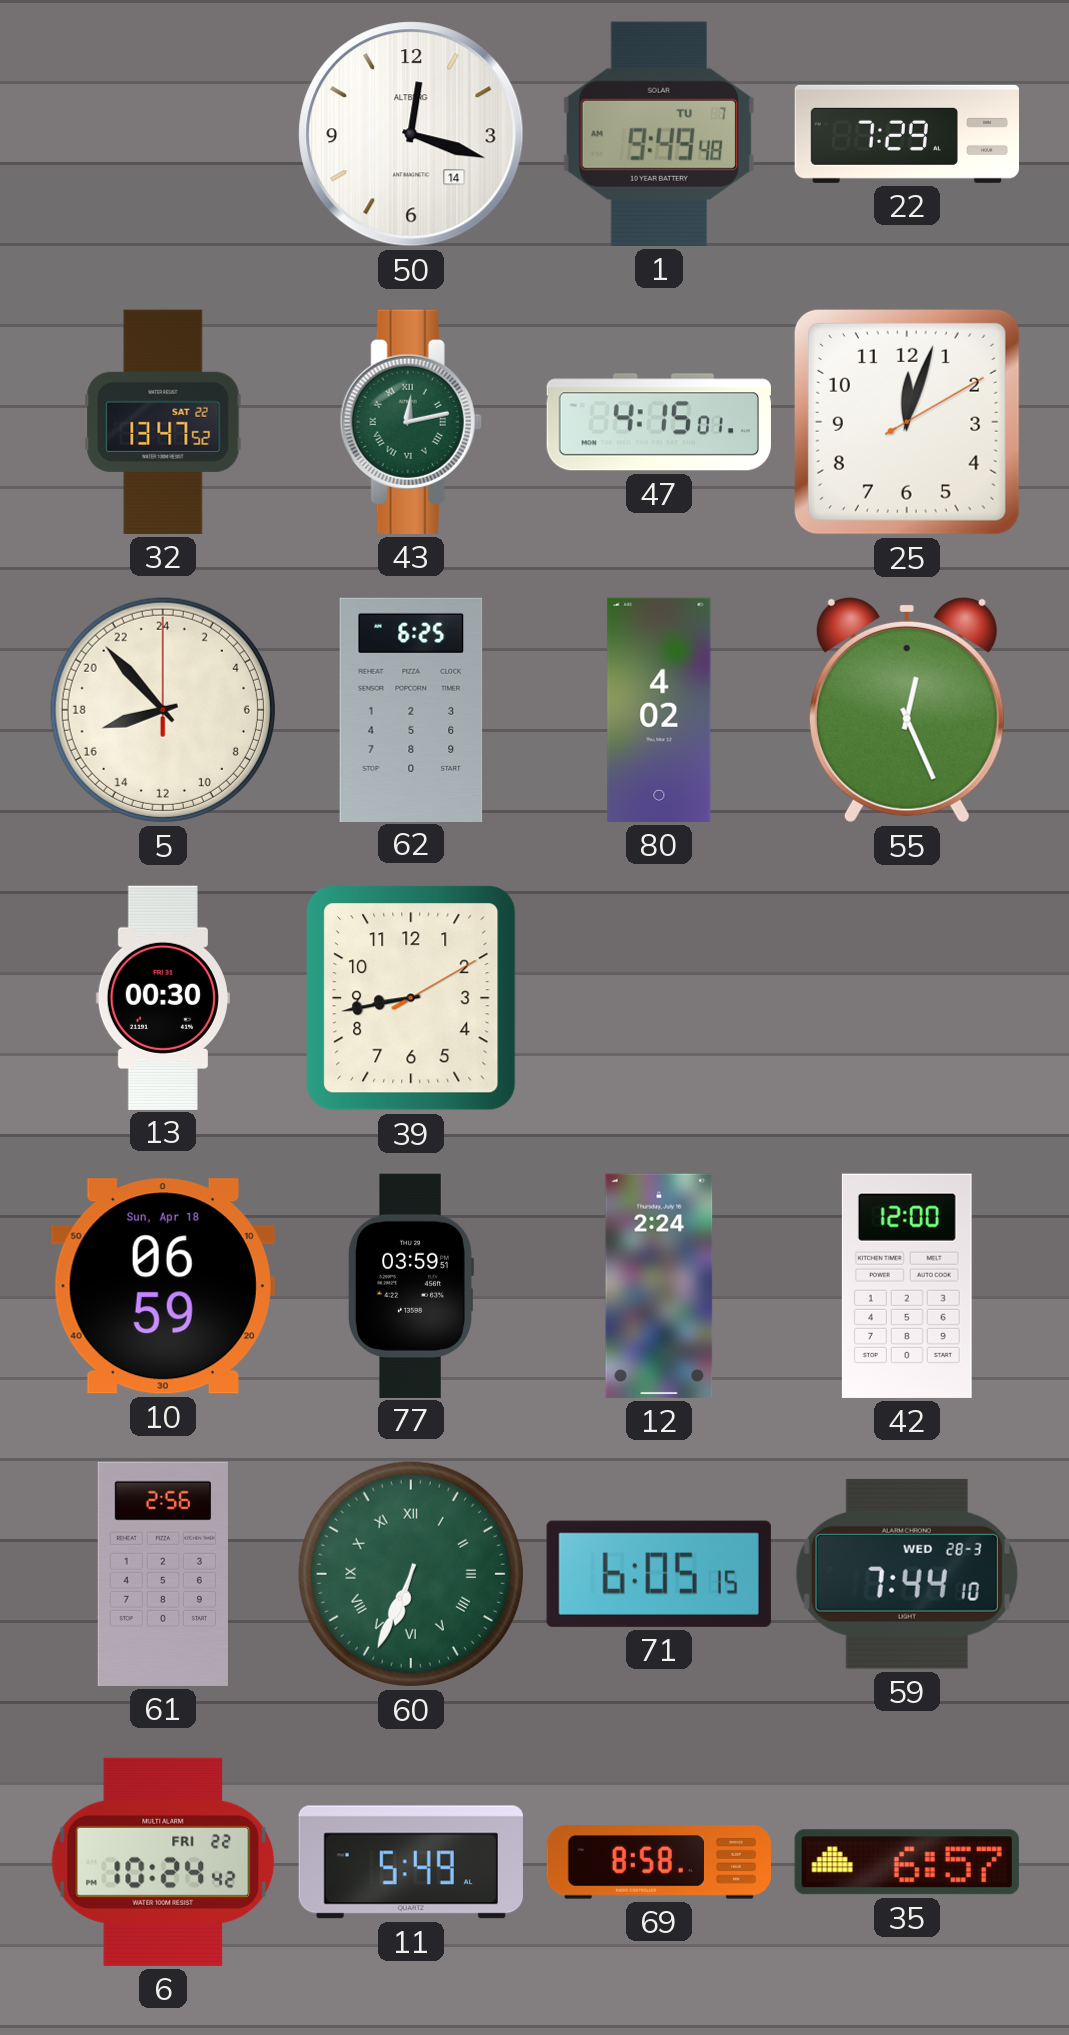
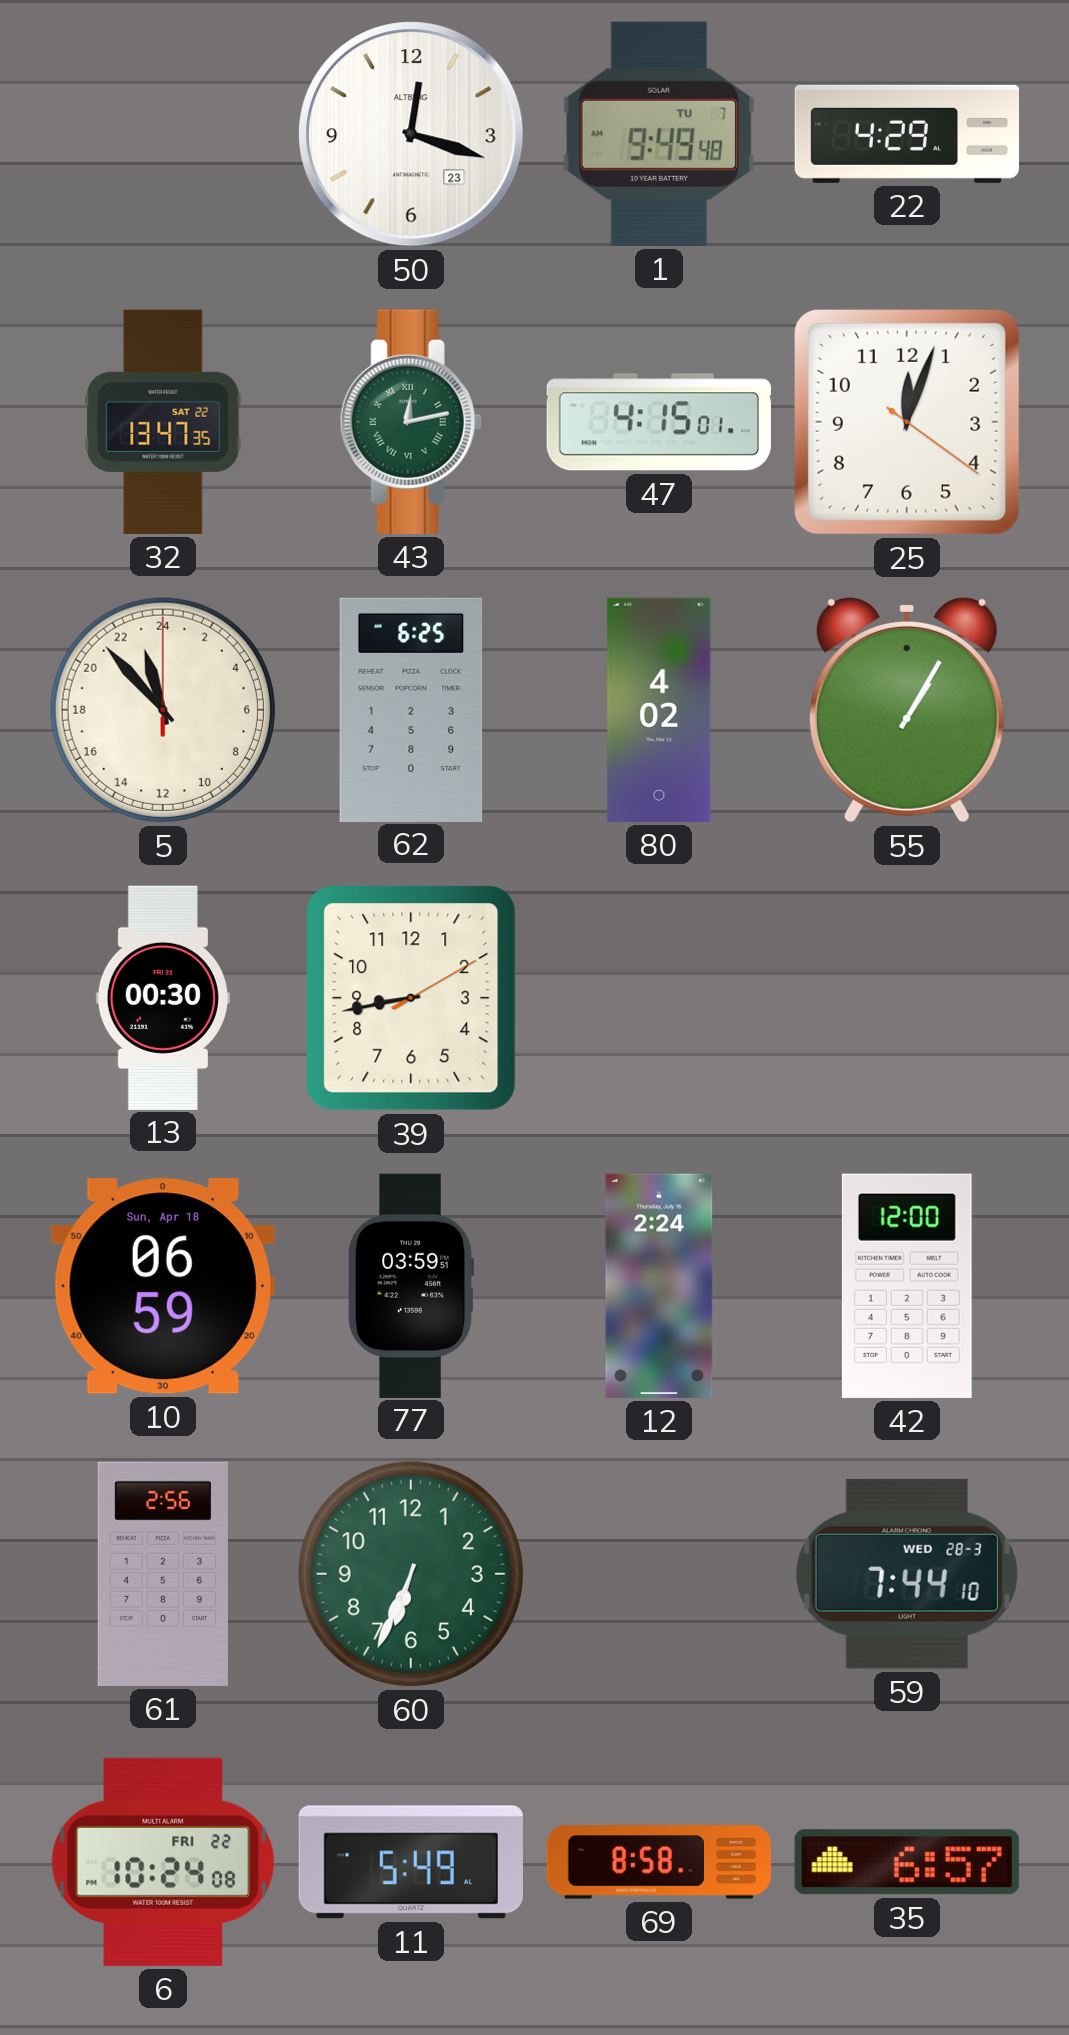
50 date: 14 -> 23 (411, 134)
22: 7:29 -> 4:29 (906, 134)
32: 13:47:52 -> 13:47:35 (163, 422)
25: 12:03:10 -> 12:03:21 (907, 422)
5: 16:53 -> 22:53 (163, 710)
55: 12:26 -> 1:05 (907, 710)
60 numerals: Roman -> Arabic (411, 1574)
71: 6:05 -> none (659, 1574)
6: 10:24:42 -> 10:24:08 (163, 1862)
